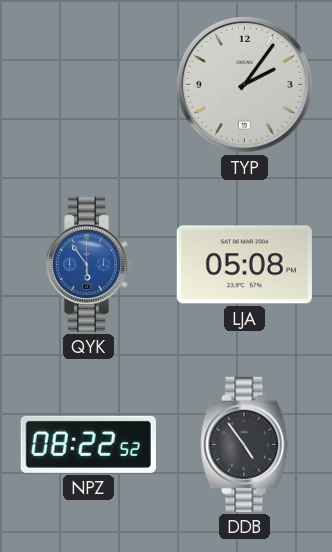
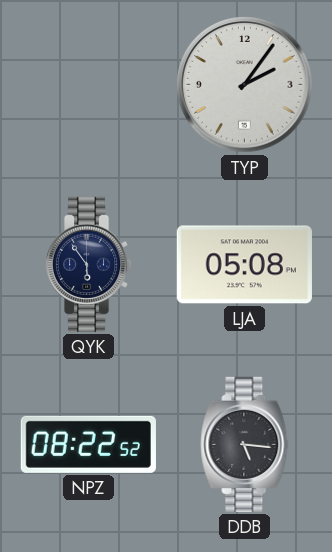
QYK dial: blue -> navy (88, 264)
DDB: 4:54 -> 5:16 (245, 444)
